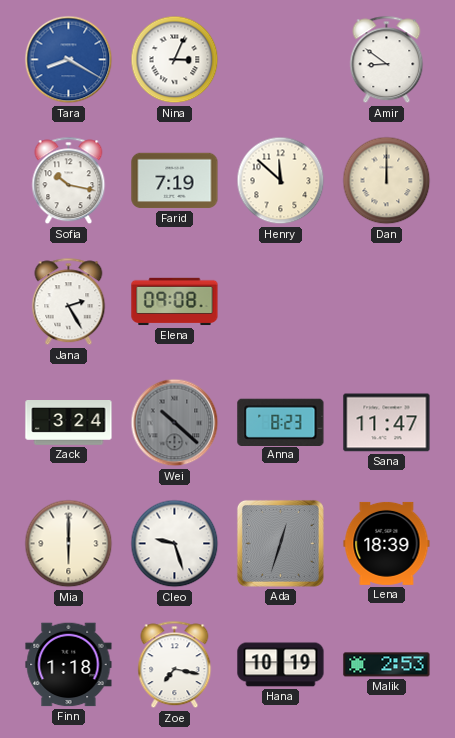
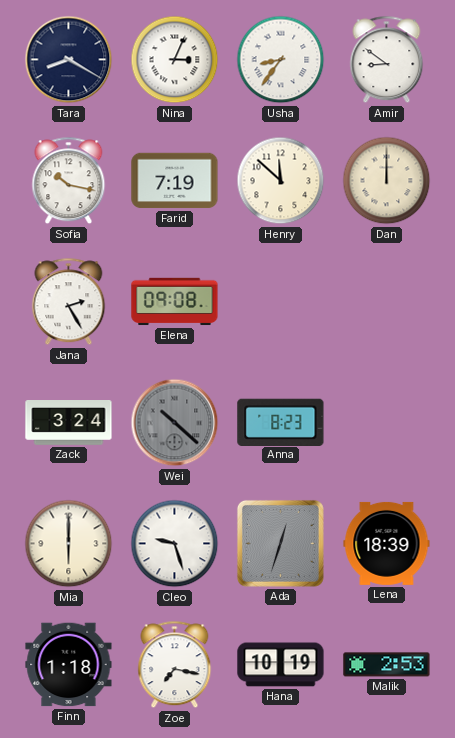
Tara dial: blue -> navy (69, 60)
Usha: none -> 8:36 (281, 60)
Sana: 11:47 -> none (387, 423)
